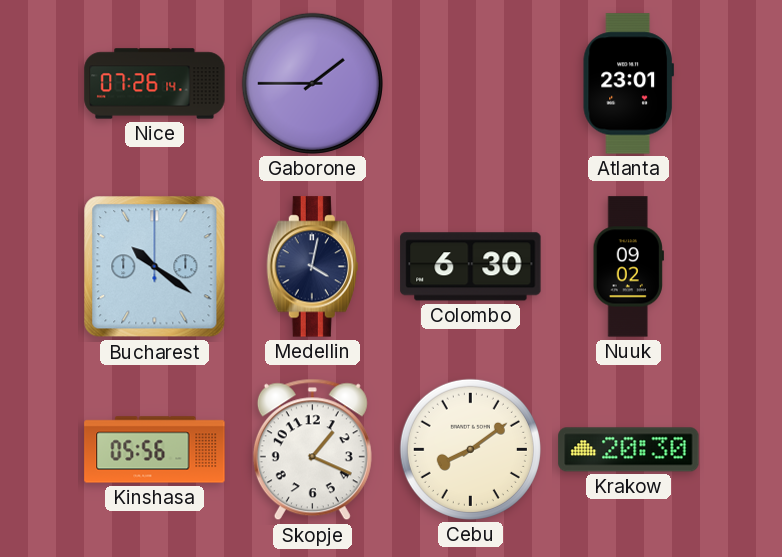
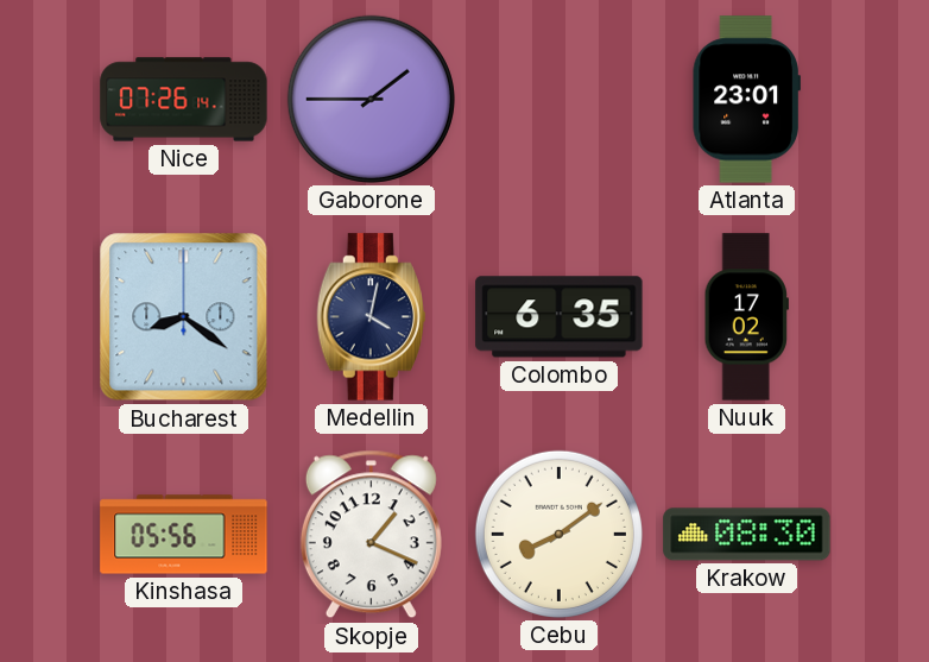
Bucharest: 10:21 -> 8:21 (184, 317)
Colombo: 6:30 -> 6:35 (560, 317)
Nuuk: 09:02 -> 17:02 (746, 317)
Krakow: 20:30 -> 08:30 (747, 535)
